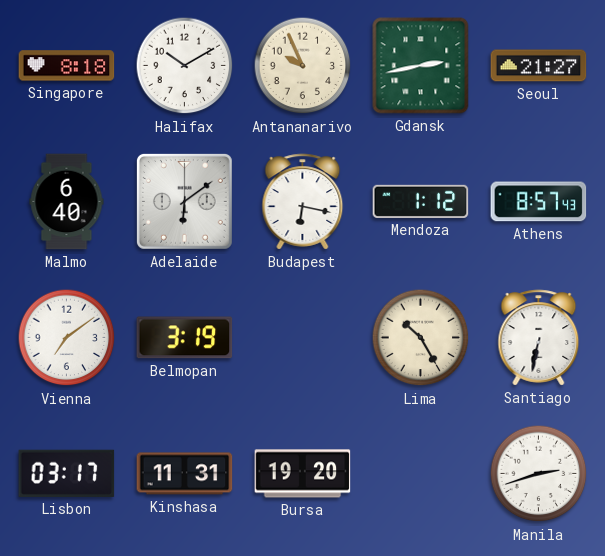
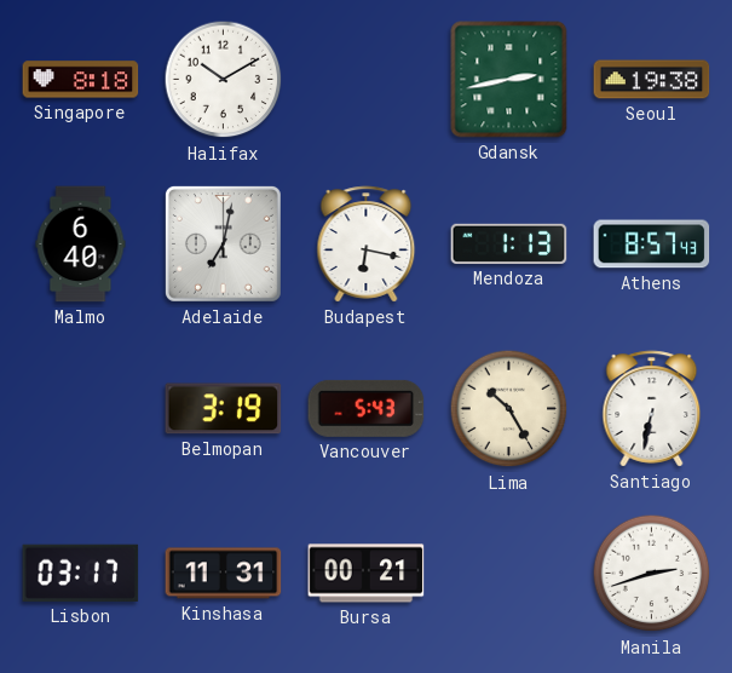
Antananarivo: 9:56 -> none (303, 66)
Seoul: 21:27 -> 19:38 (652, 80)
Adelaide: 6:09 -> 7:02 (223, 243)
Mendoza: 1:12 -> 1:13 (509, 243)
Vienna: 7:09 -> none (67, 338)
Vancouver: none -> 5:43 (367, 408)
Bursa: 19:20 -> 00:21 (367, 574)
